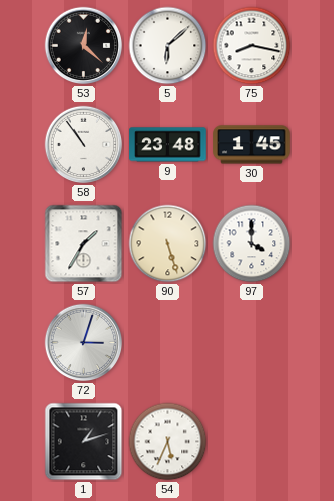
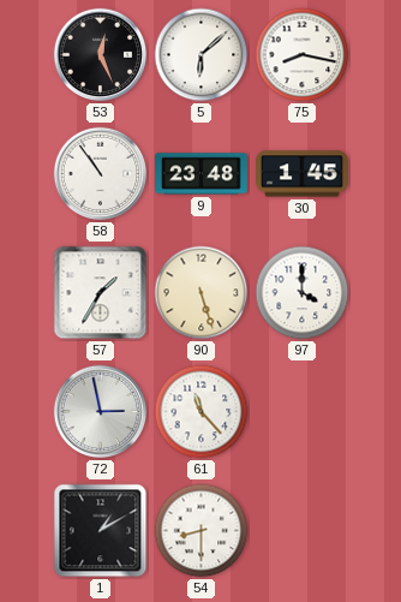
53: 12:22 -> 12:26 (101, 55)
72: 3:03 -> 2:58 (101, 412)
61: none -> 11:23 (202, 412)
1: 1:12 -> 1:10 (101, 531)
54: 5:34 -> 8:30 (202, 531)
